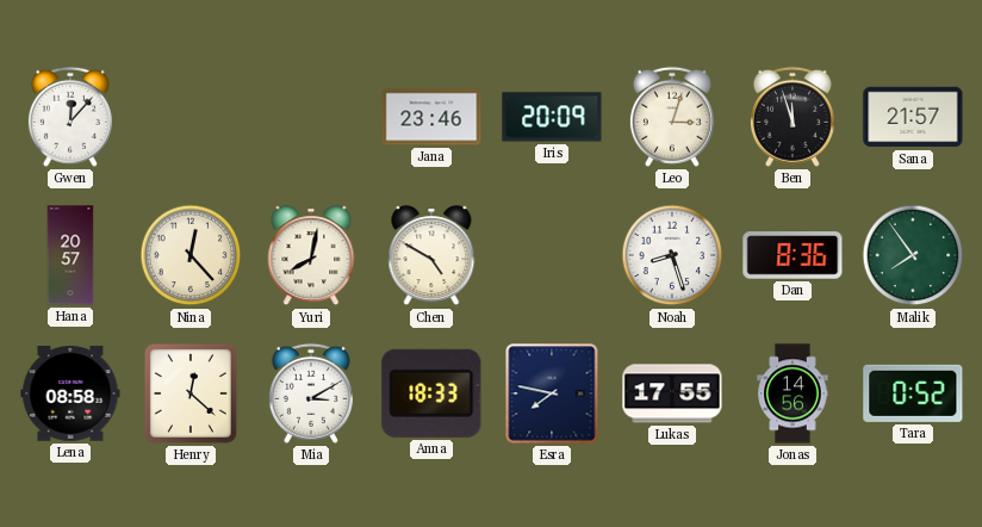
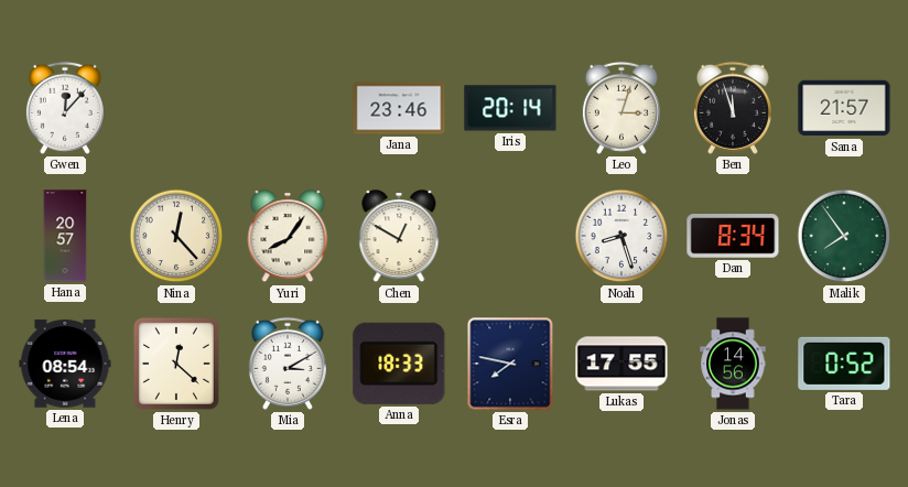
Iris: 20:09 -> 20:14 (510, 108)
Yuri: 8:02 -> 8:06 (288, 237)
Chen: 4:50 -> 12:50 (399, 237)
Dan: 8:36 -> 8:34 (733, 236)
Lena: 08:58 -> 08:54 (65, 364)
